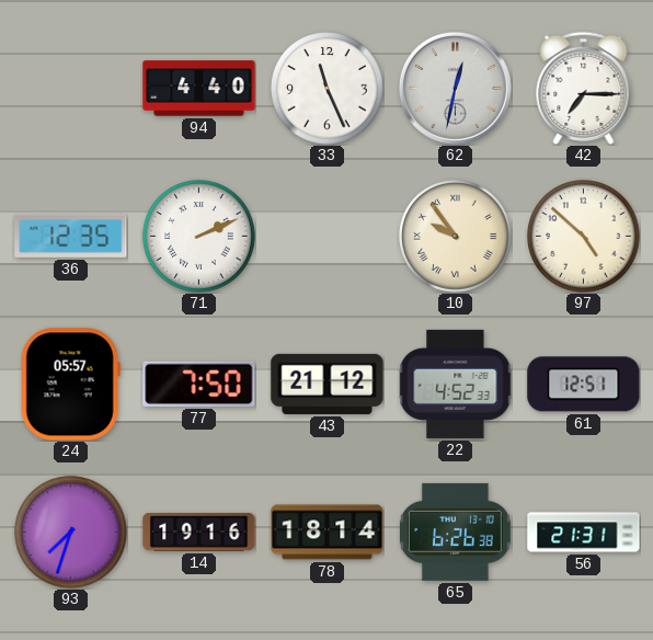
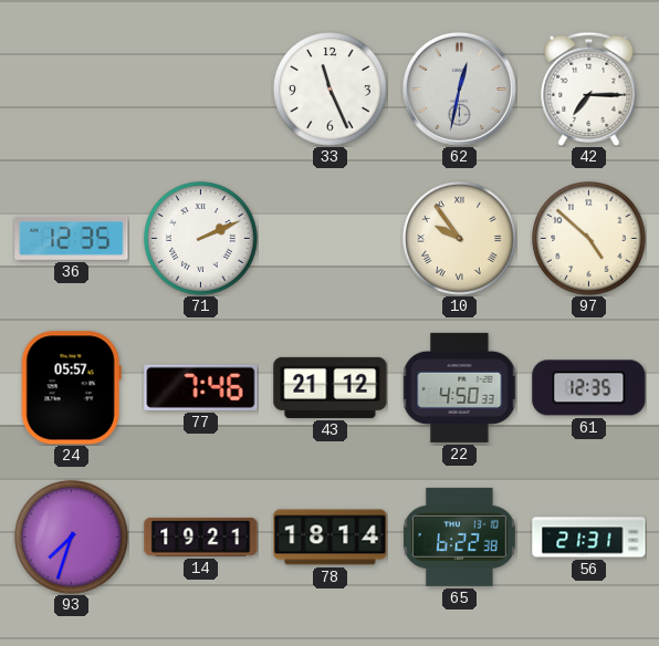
94: 4:40 -> none (199, 89)
77: 7:50 -> 7:46 (201, 387)
22: 4:52 -> 4:50 (460, 387)
61: 12:51 -> 12:35 (589, 388)
14: 19:16 -> 19:21 (201, 536)
65: 6:26 -> 6:22 (459, 536)
